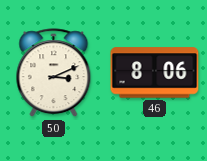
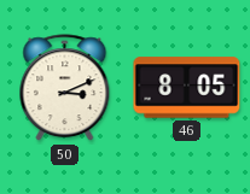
46: 8:06 -> 8:05 (187, 88)
